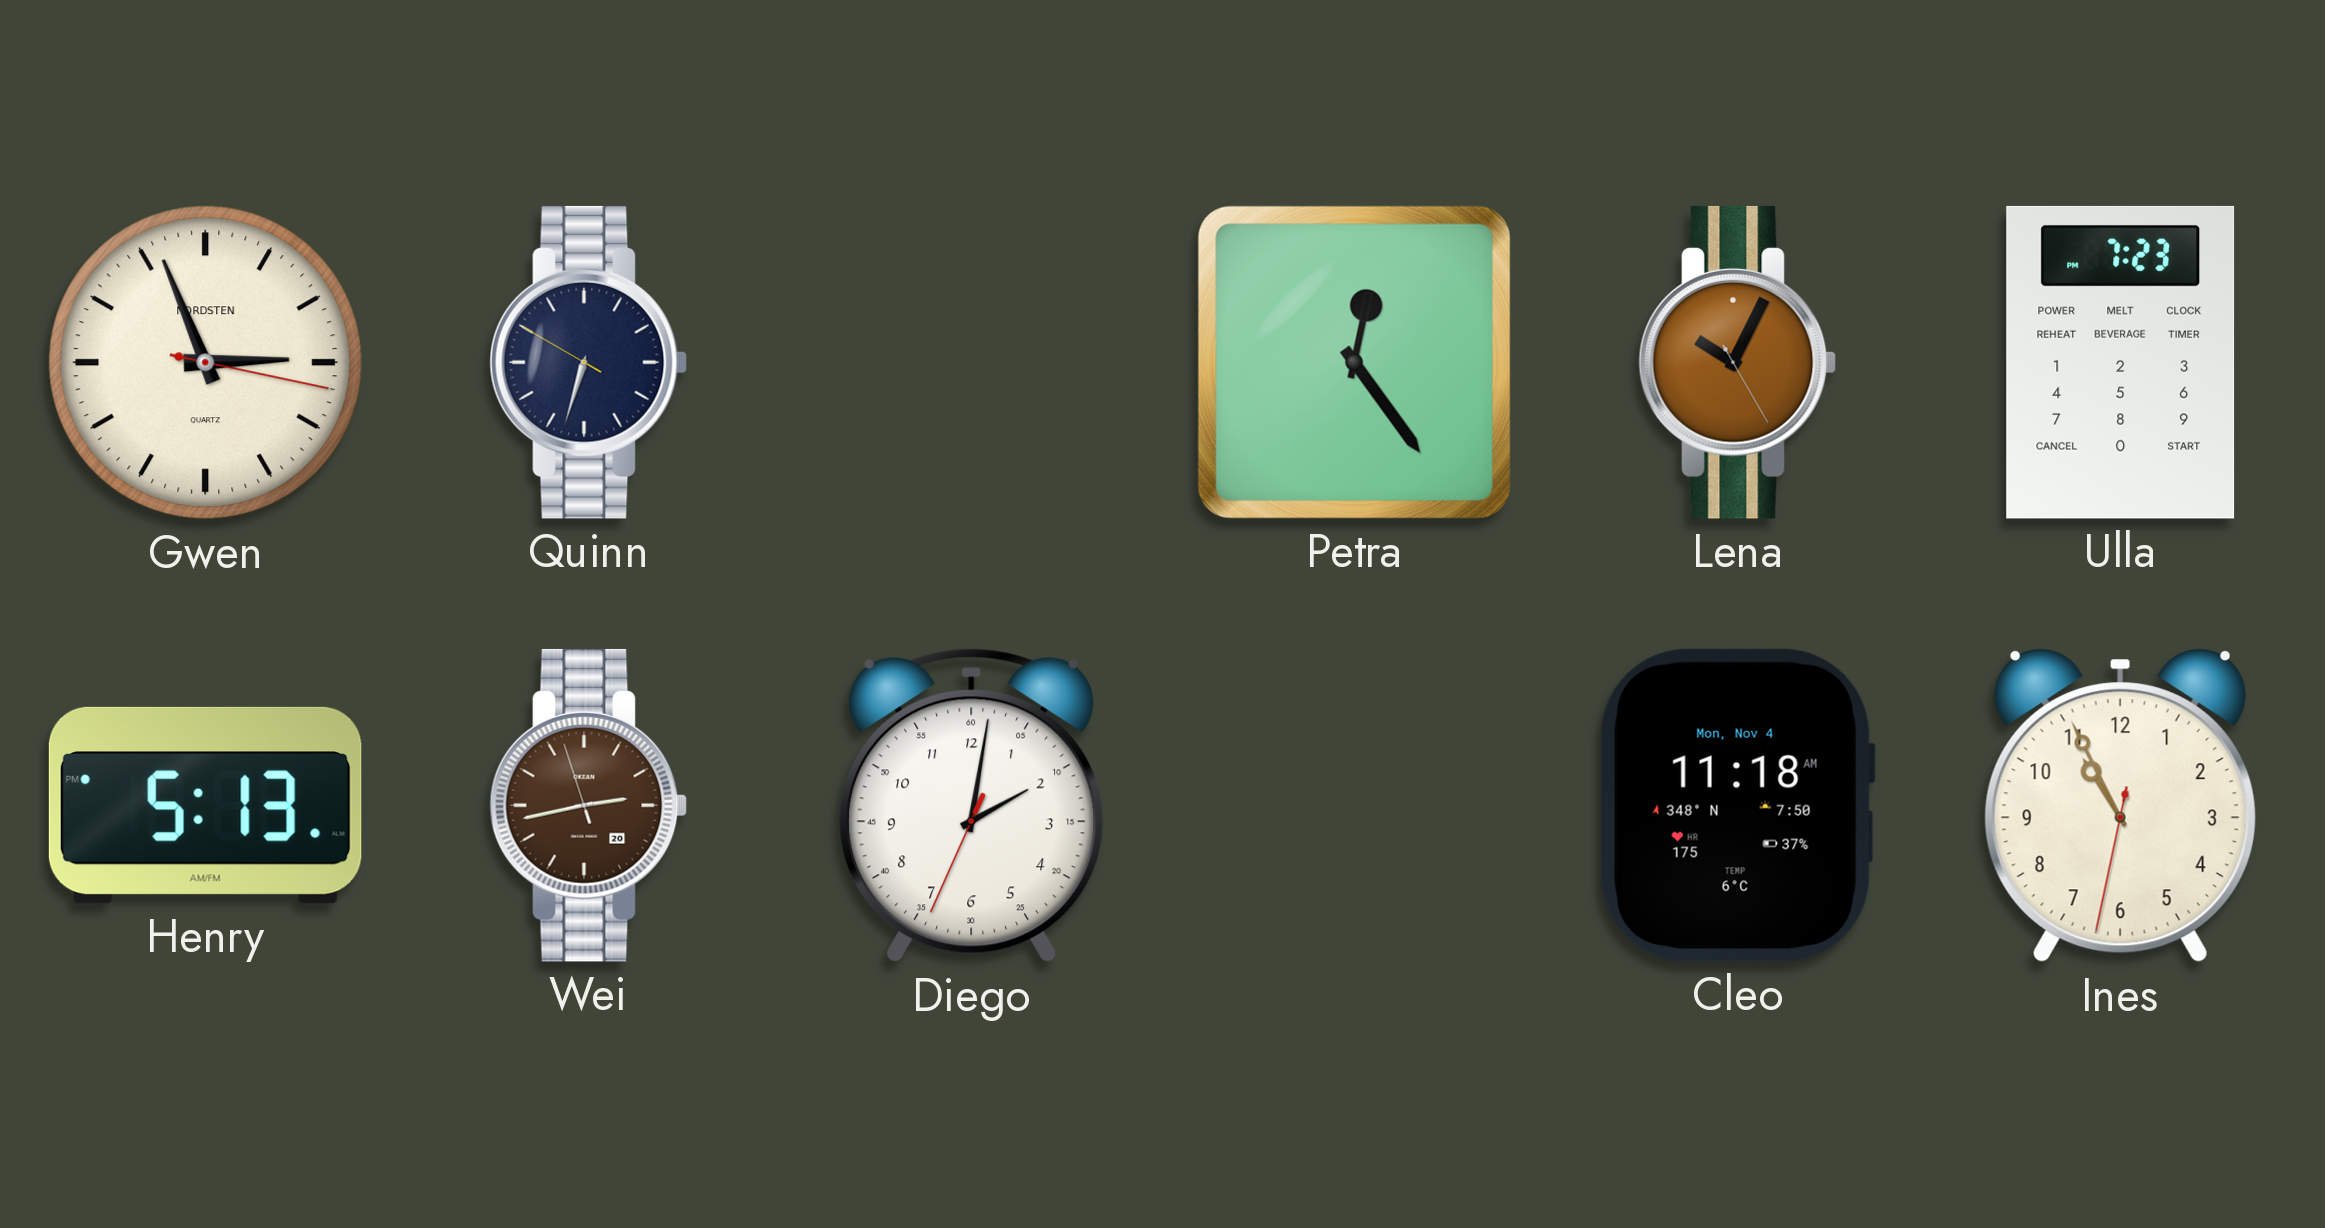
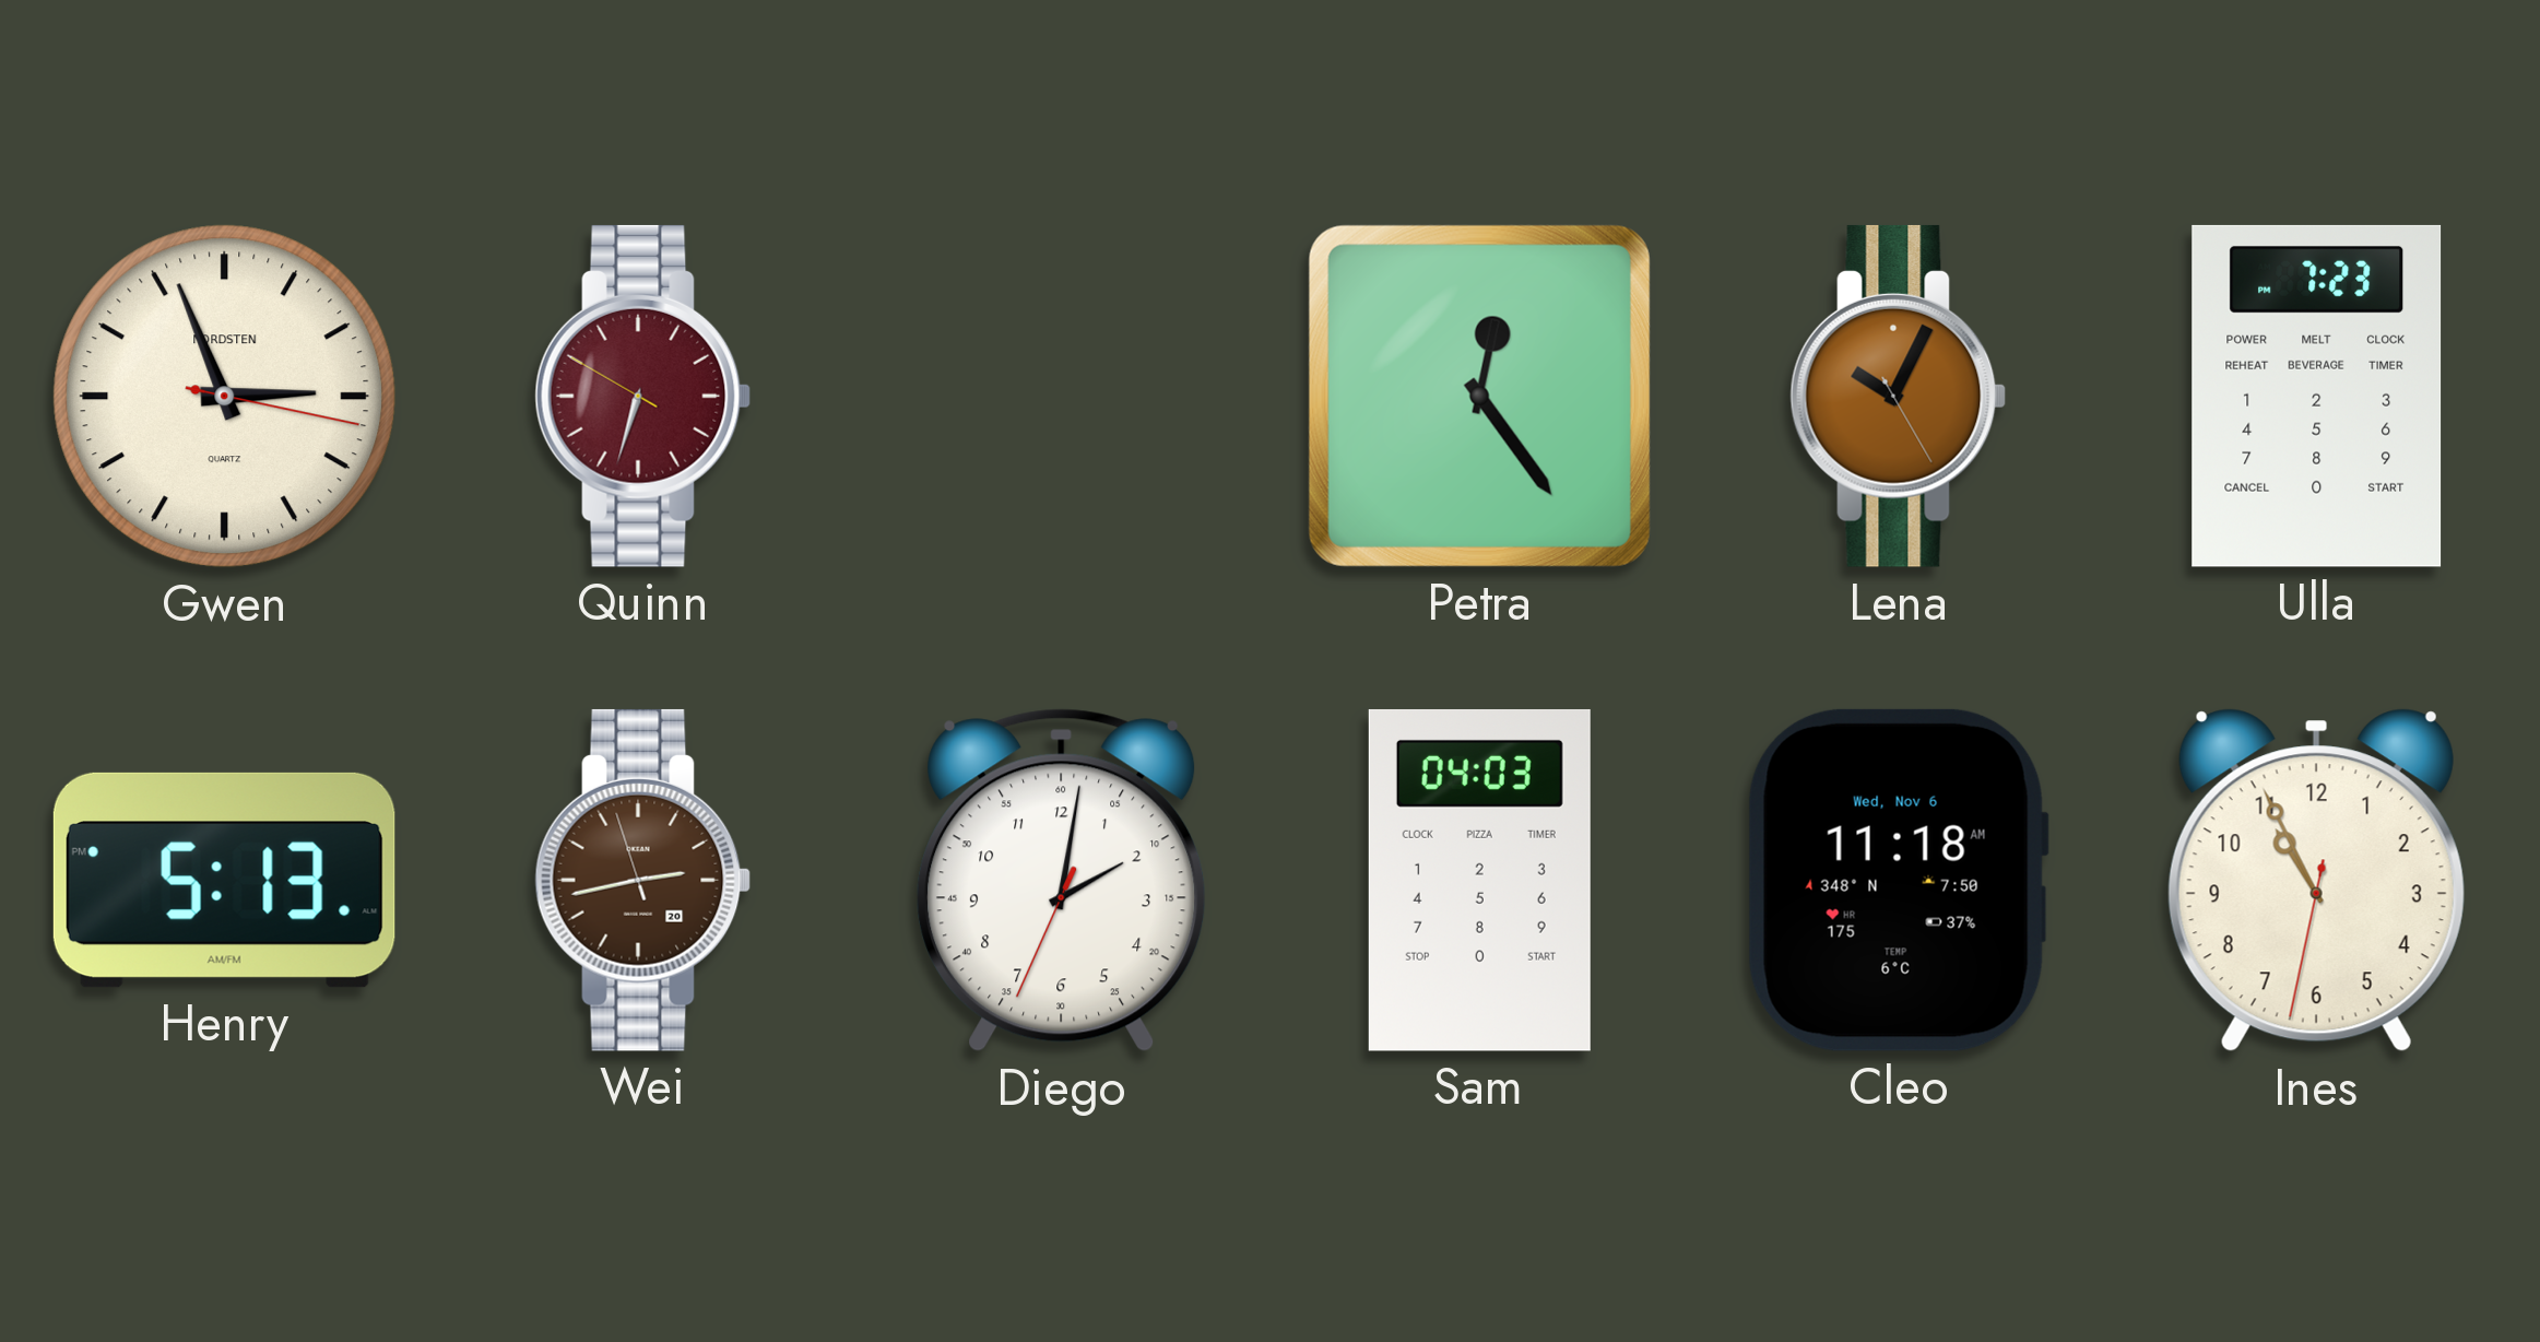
Quinn dial: navy -> burgundy (643, 396)
Sam: none -> 04:03 (1479, 880)
Cleo date: Mon, Nov 4 -> Wed, Nov 6 (1898, 880)
